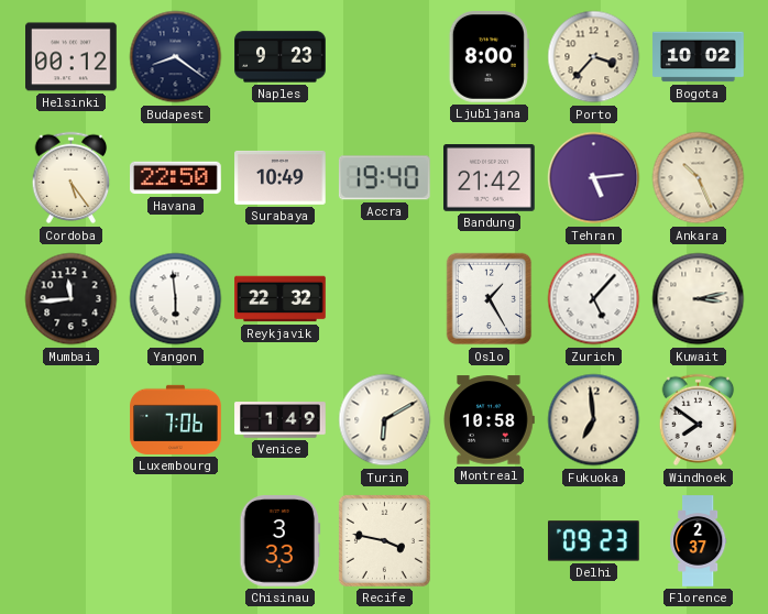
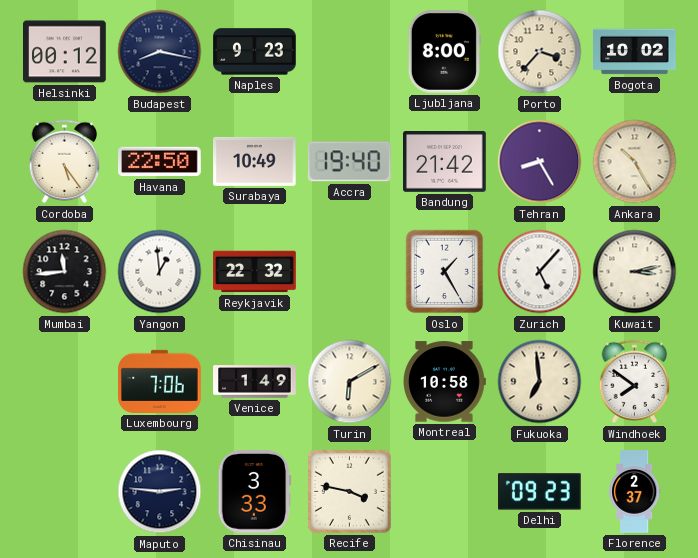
Budapest: 8:21 -> 8:17 (160, 52)
Tehran: 5:14 -> 8:25 (540, 162)
Ankara: 10:26 -> 10:25 (635, 162)
Yangon: 5:59 -> 12:59 (160, 272)
Maputo: none -> 2:46 (160, 492)
